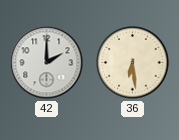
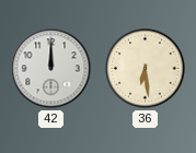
42: 2:00 -> 12:00 (51, 69)
